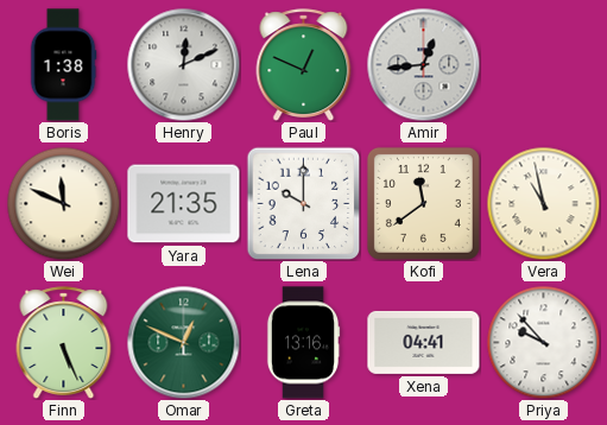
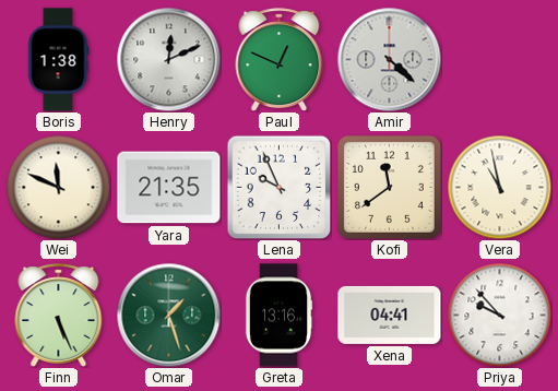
Amir: 12:44 -> 4:22 (389, 59)
Lena: 10:00 -> 9:56 (278, 187)
Omar: 12:49 -> 1:27 (168, 315)
